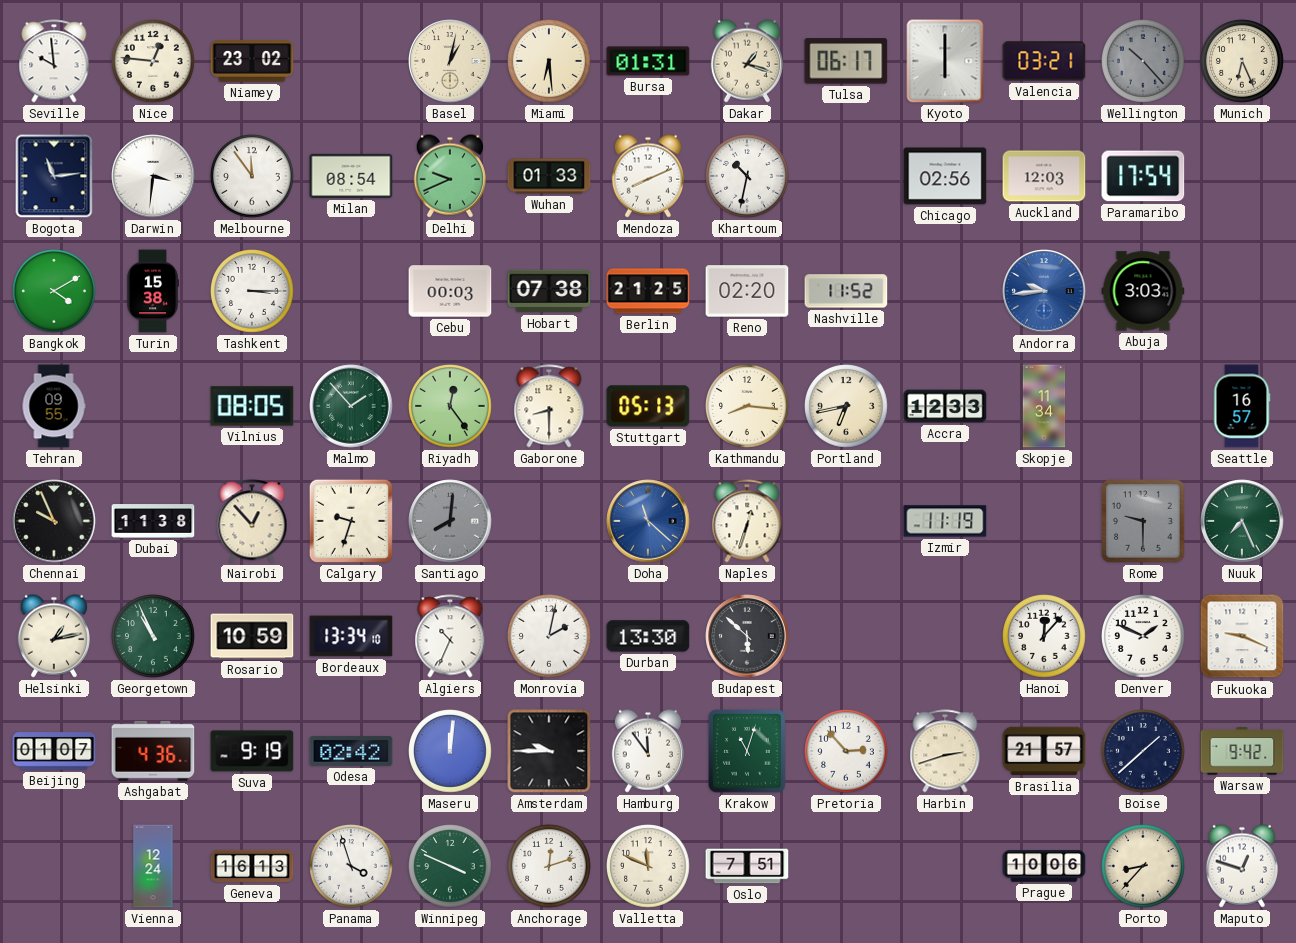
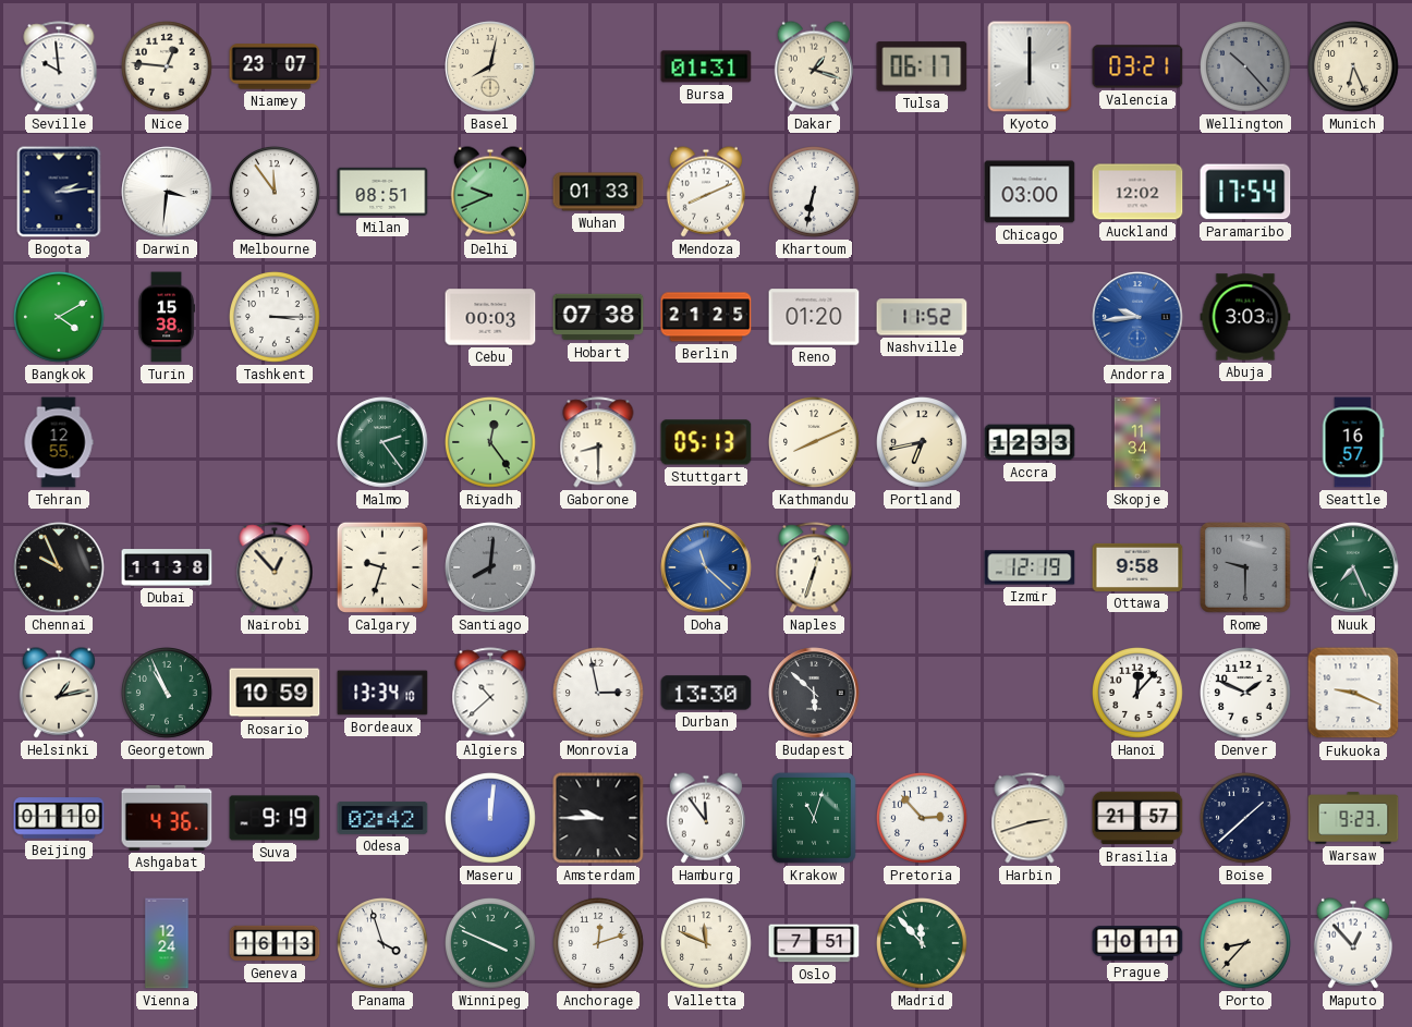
Niamey: 23:02 -> 23:07 (275, 66)
Basel: 1:02 -> 8:02 (490, 66)
Miami: 6:29 -> none (550, 62)
Bogota: 11:14 -> 2:14 (59, 192)
Milan: 08:54 -> 08:51 (382, 192)
Khartoum: 10:32 -> 6:32 (815, 193)
Chicago: 02:56 -> 03:00 (1030, 192)
Auckland: 12:03 -> 12:02 (1137, 192)
Reno: 02:20 -> 01:20 (814, 317)
Tehran: 09:55 -> 12:55 (59, 442)
Vilnius: 08:05 -> none (252, 406)
Malmo: 1:53 -> 2:24 (382, 442)
Kathmandu: 8:16 -> 8:11 (815, 443)
Izmir: 11:19 -> 12:19 (1030, 567)
Ottawa: none -> 9:58 (1137, 567)
Algiers: 10:34 -> 10:38 (490, 693)
Monrovia: 2:02 -> 2:58 (599, 694)
Beijing: 01:07 -> 01:10 (59, 818)
Warsaw: 9:42 -> 9:23 (1353, 818)
Madrid: none -> 11:53 (923, 944)
Prague: 10:06 -> 10:11 (1137, 943)
Maputo: 12:48 -> 12:53 (1353, 943)
